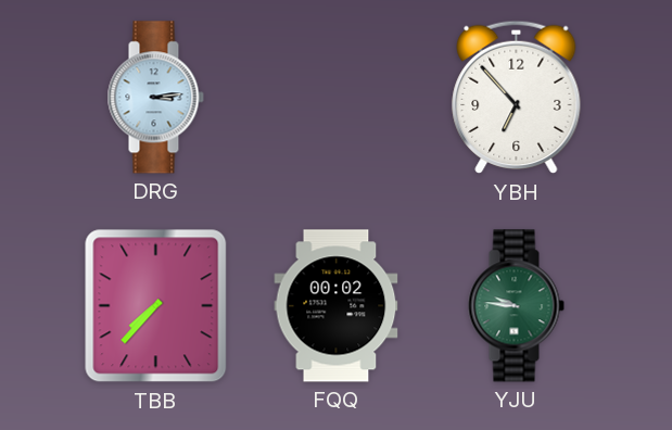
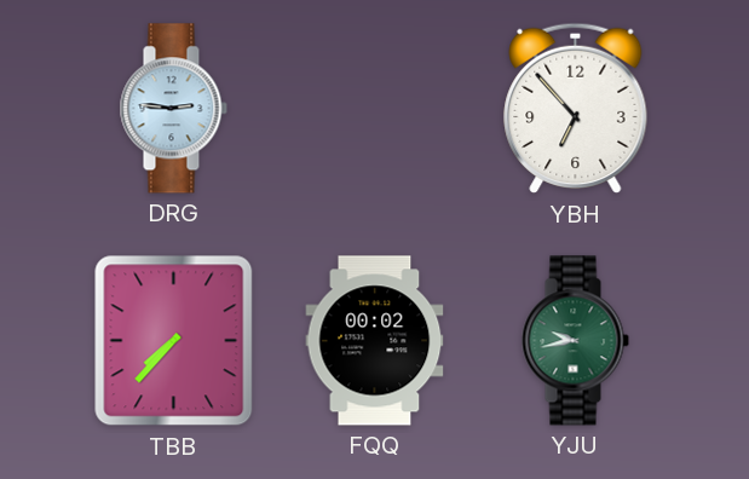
DRG: 3:14 -> 2:46 (173, 109)
YJU: 9:46 -> 9:43 (575, 341)
